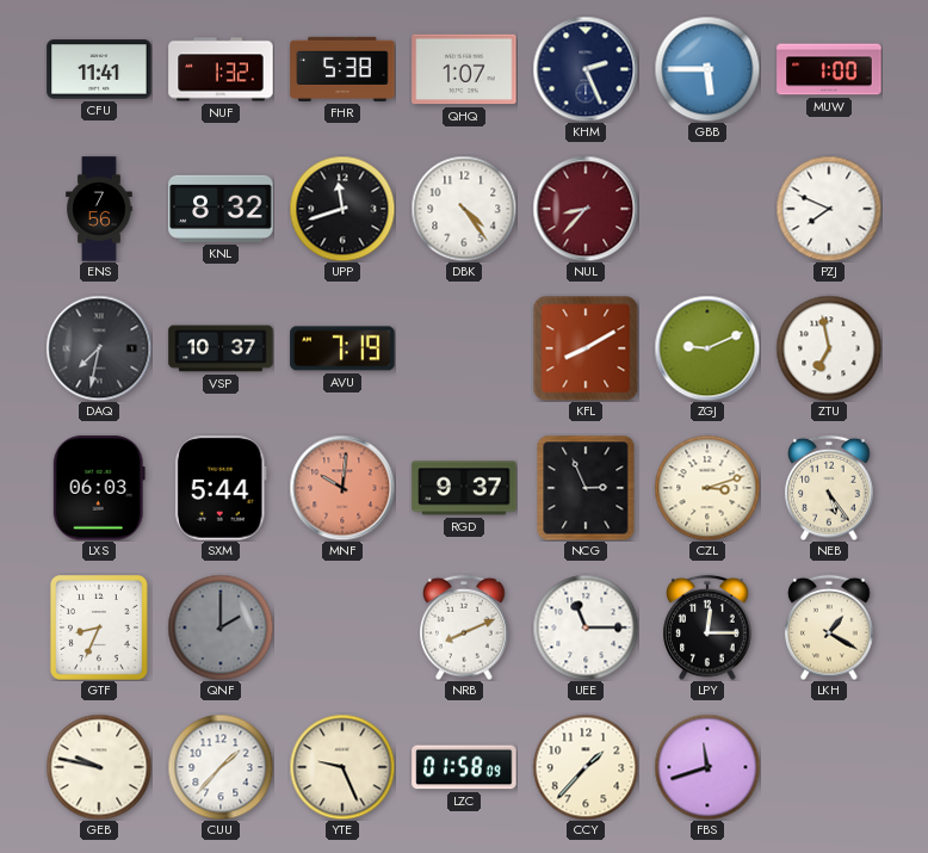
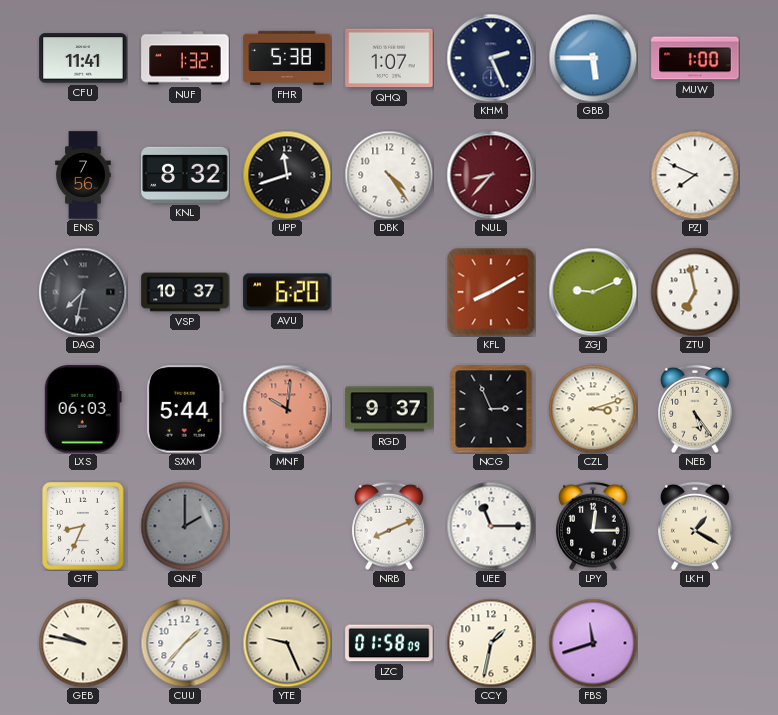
AVU: 7:19 -> 6:20 (287, 292)
CCY: 1:37 -> 1:32 (491, 643)
